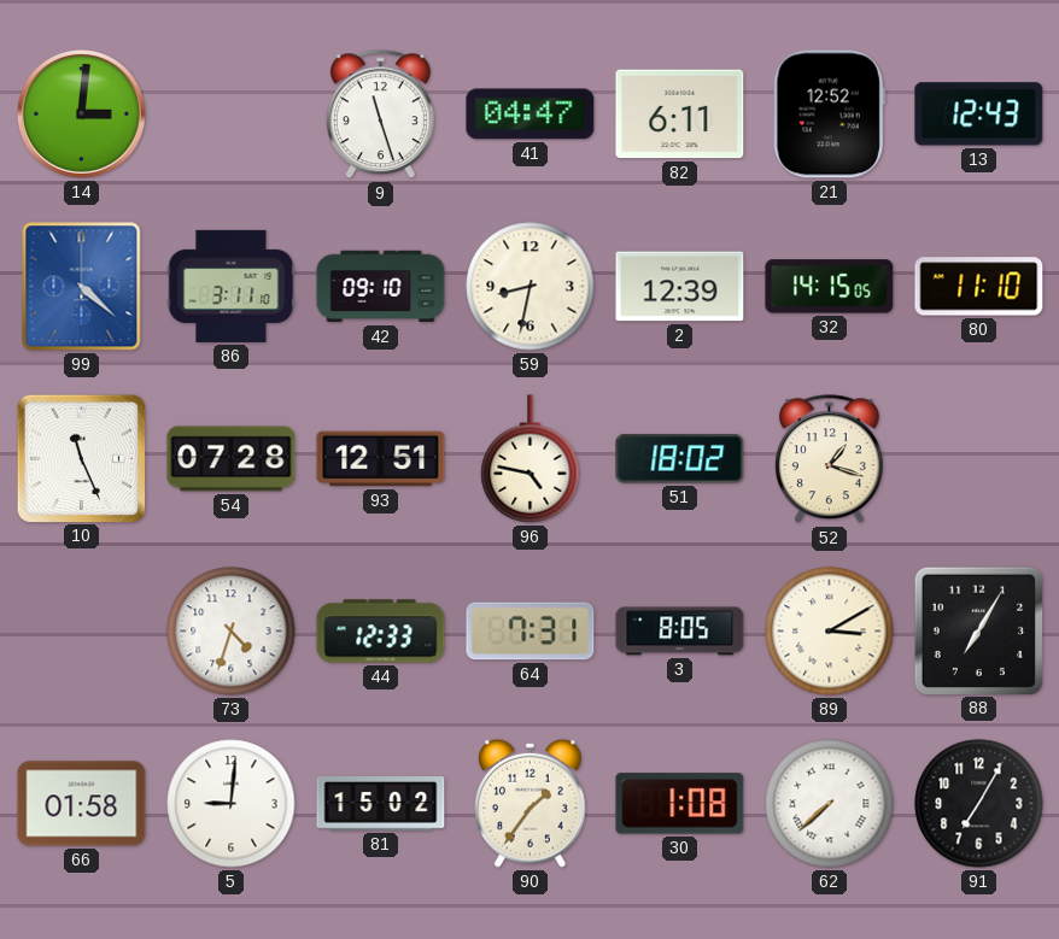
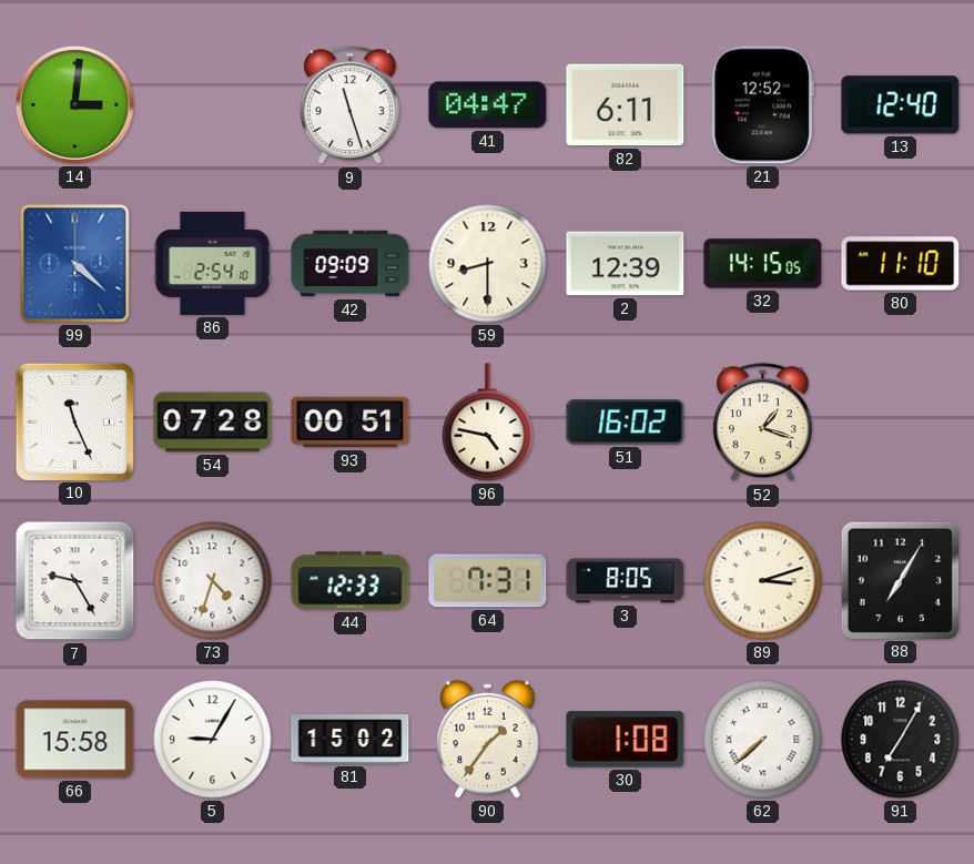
13: 12:43 -> 12:40 (901, 105)
86: 3:11 -> 2:54 (213, 263)
42: 09:10 -> 09:09 (351, 264)
59: 8:32 -> 8:30 (488, 264)
93: 12:51 -> 00:51 (351, 423)
51: 18:02 -> 16:02 (626, 423)
7: none -> 9:25 (75, 581)
89: 3:10 -> 3:12 (763, 581)
66: 01:58 -> 15:58 (75, 740)
5: 9:01 -> 9:05 (213, 740)
